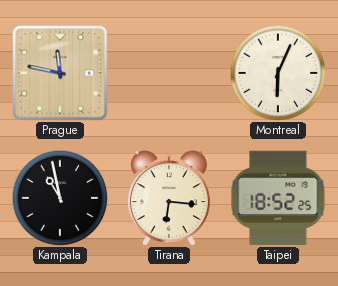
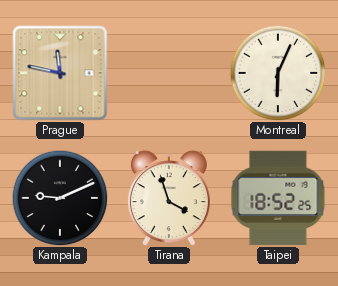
Kampala: 10:58 -> 9:11 (60, 198)
Tirana: 6:16 -> 3:57 (169, 198)
